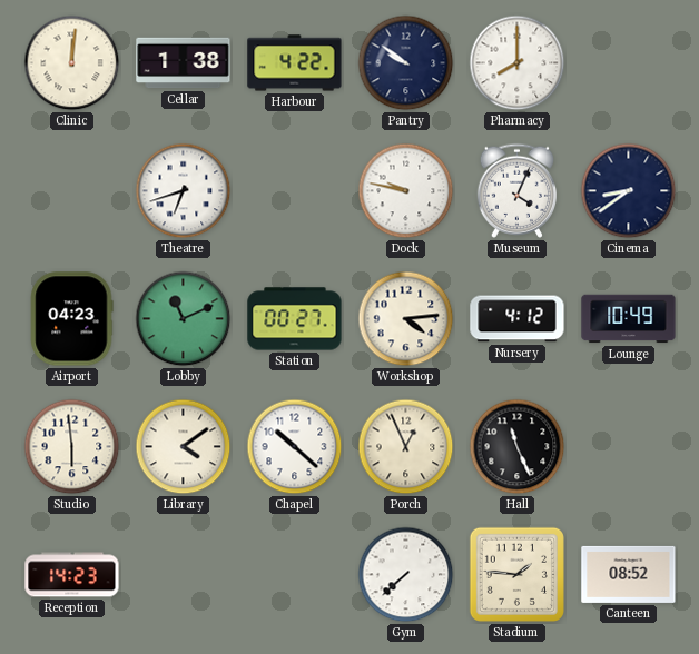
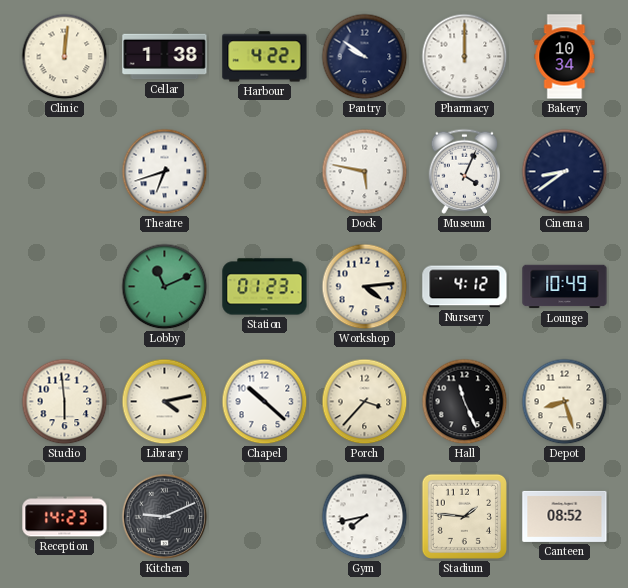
Pharmacy: 8:00 -> 12:00 (465, 57)
Bakery: none -> 10:34 (565, 57)
Dock: 9:47 -> 5:47 (365, 172)
Airport: 04:23 -> none (71, 319)
Station: 00:27 -> 01:23 (265, 287)
Library: 4:09 -> 4:13 (165, 402)
Porch: 12:56 -> 3:37 (365, 402)
Depot: none -> 8:27 (565, 402)
Kitchen: none -> 9:11 (165, 517)
Gym: 7:38 -> 7:43 (365, 517)
